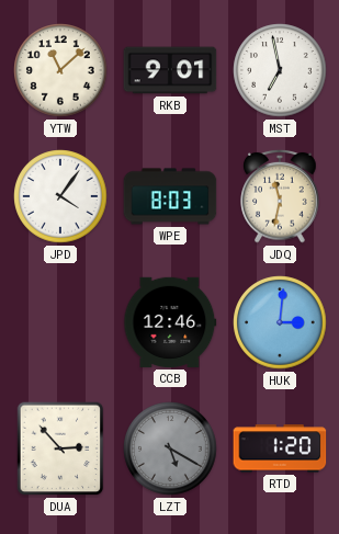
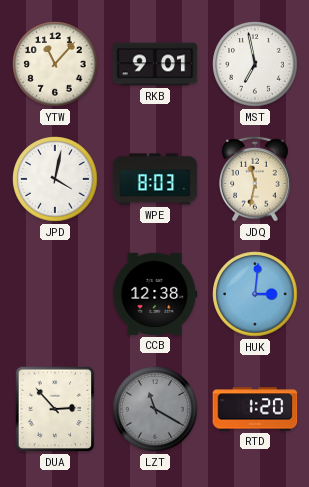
YTW: 11:08 -> 11:07 (55, 64)
JPD: 4:06 -> 4:02 (55, 179)
CCB: 12:46 -> 12:38 (155, 294)
LZT: 5:20 -> 11:20 (155, 409)
